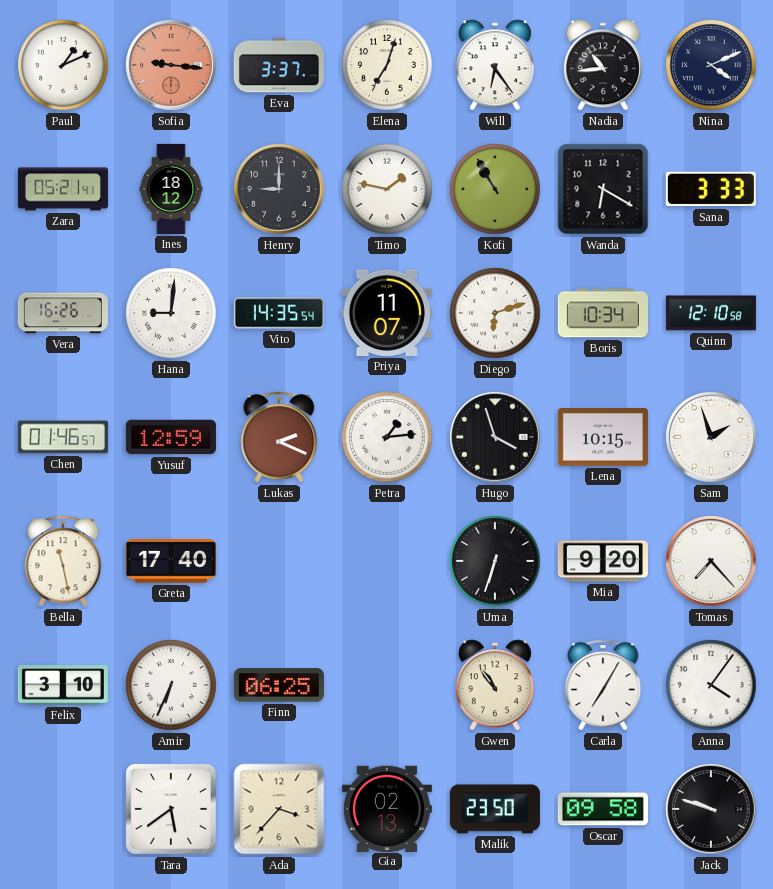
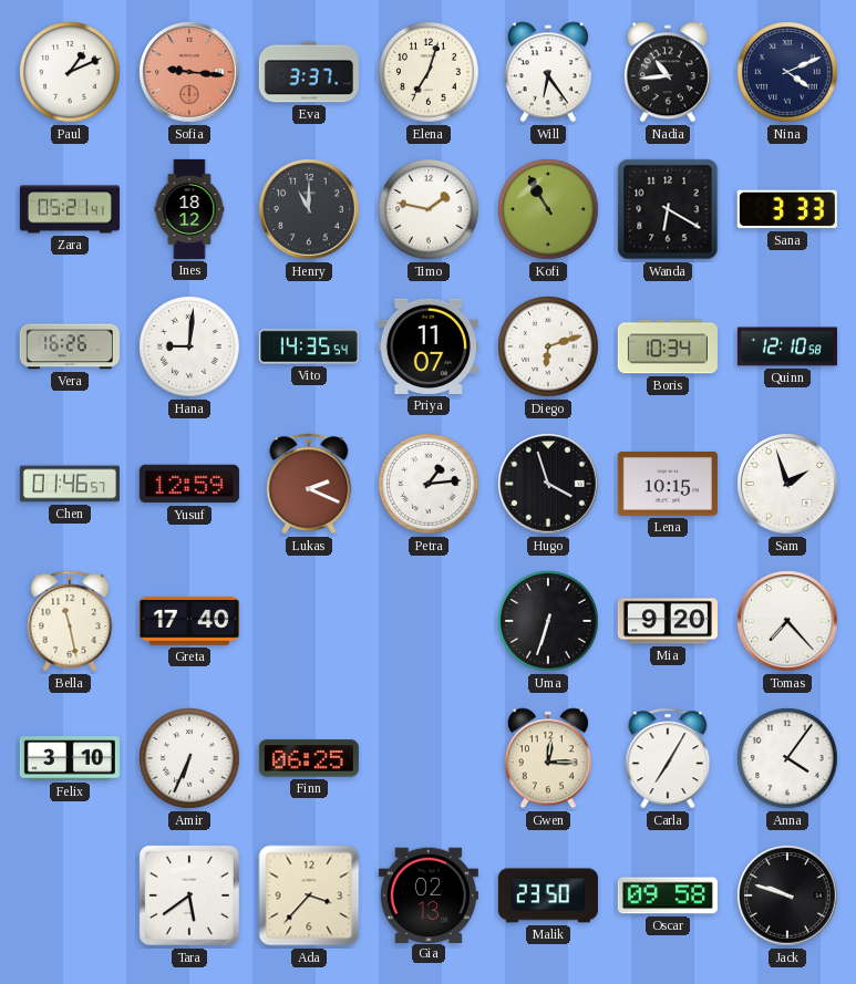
Henry: 9:00 -> 11:00 (309, 209)
Gwen: 10:54 -> 12:15 (548, 758)
